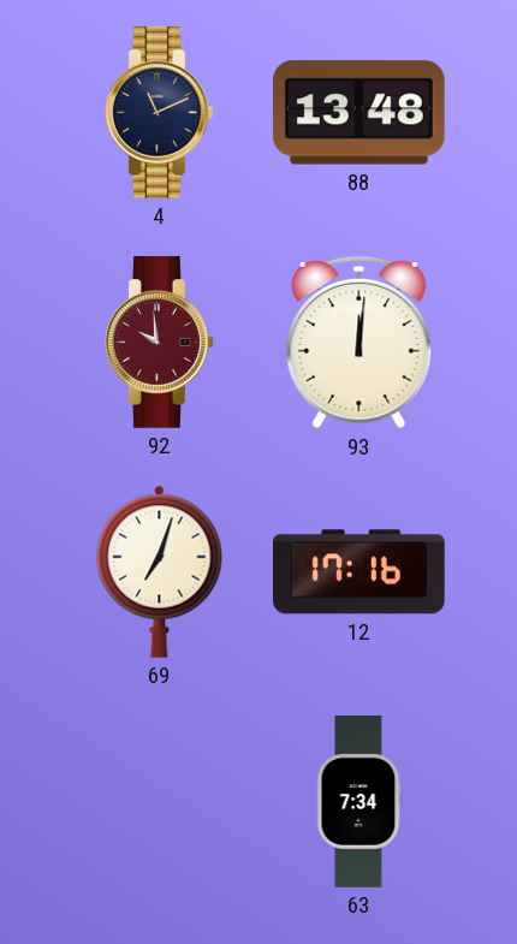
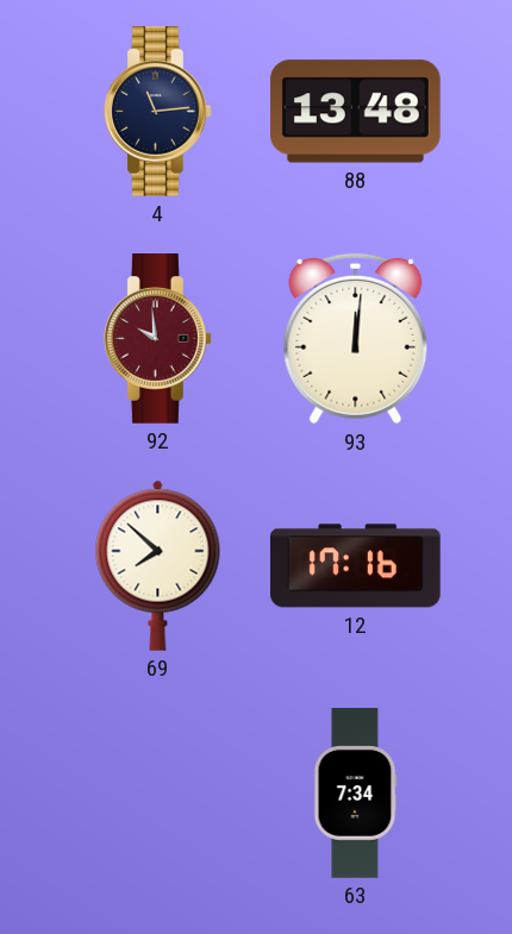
4: 11:11 -> 11:14 (158, 112)
69: 7:03 -> 7:52 (158, 565)
